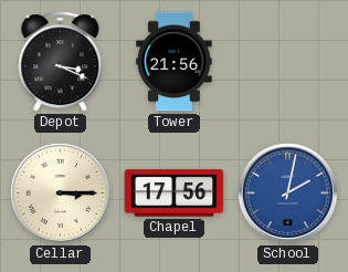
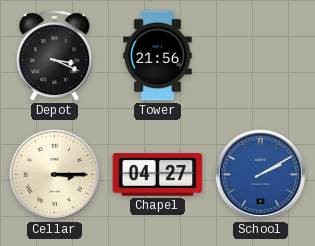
Chapel: 17:56 -> 04:27 (158, 175)
School: 2:02 -> 2:10 (260, 174)
